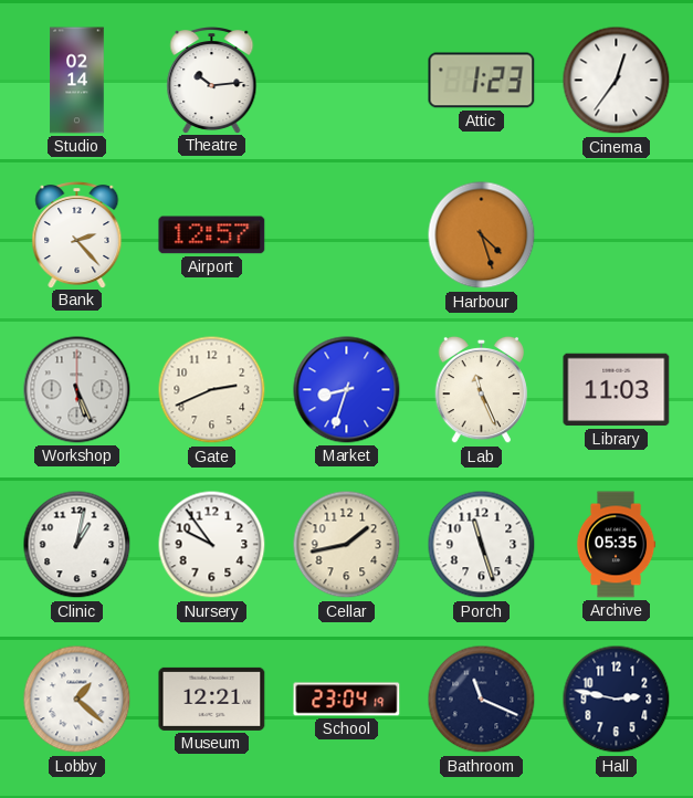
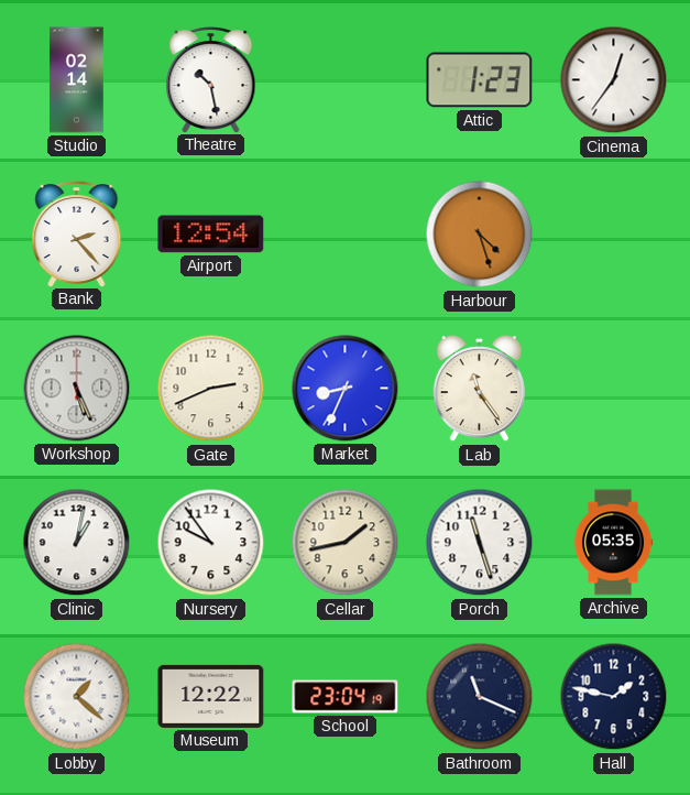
Theatre: 10:14 -> 10:28 (211, 80)
Airport: 12:57 -> 12:54 (211, 235)
Market: 8:33 -> 8:34 (346, 389)
Lab: 11:26 -> 11:24 (479, 389)
Library: 11:03 -> none (617, 390)
Museum: 12:21 -> 12:22 (211, 696)
Hall: 2:47 -> 1:47 (614, 697)
